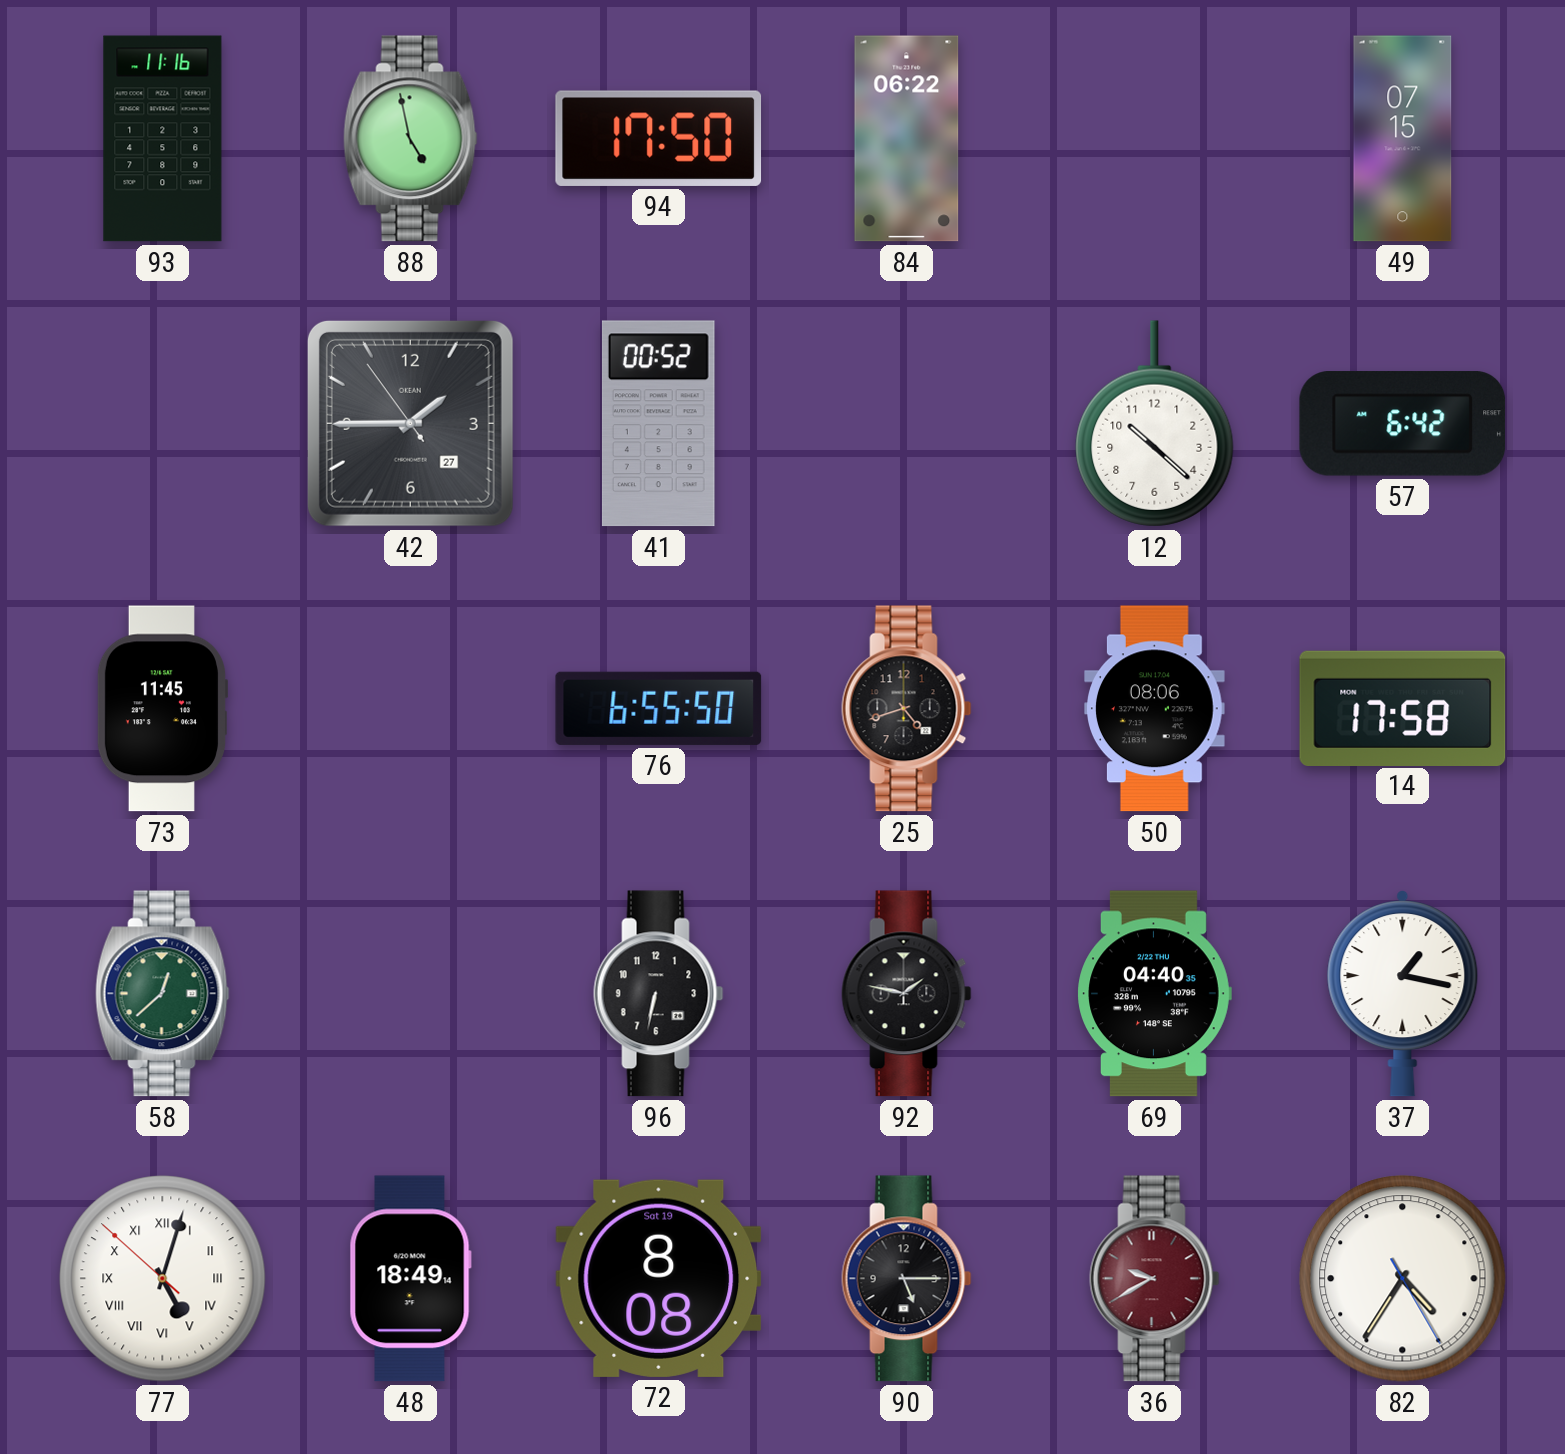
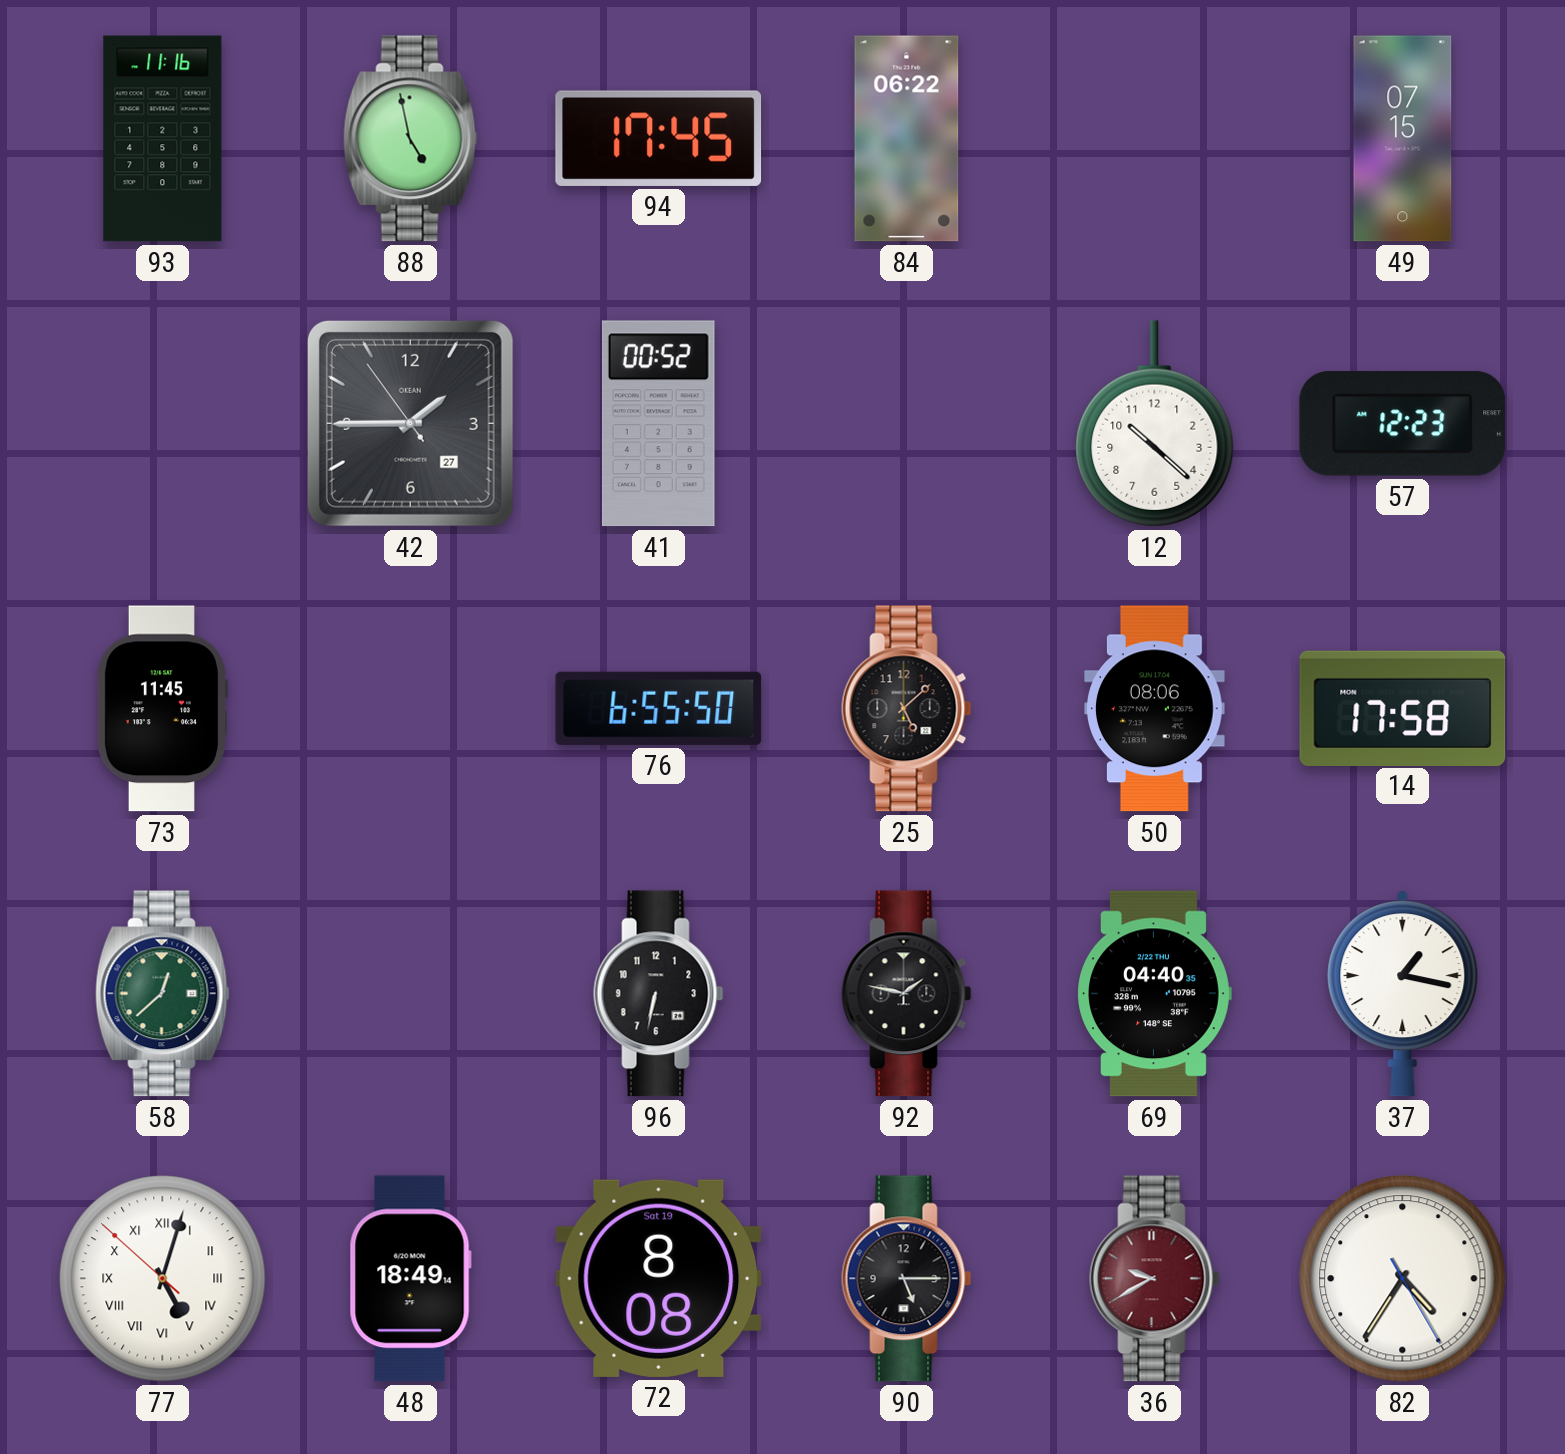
94: 17:50 -> 17:45 (659, 138)
57: 6:42 -> 12:23 (1403, 424)
25: 4:42 -> 5:08 (907, 709)
